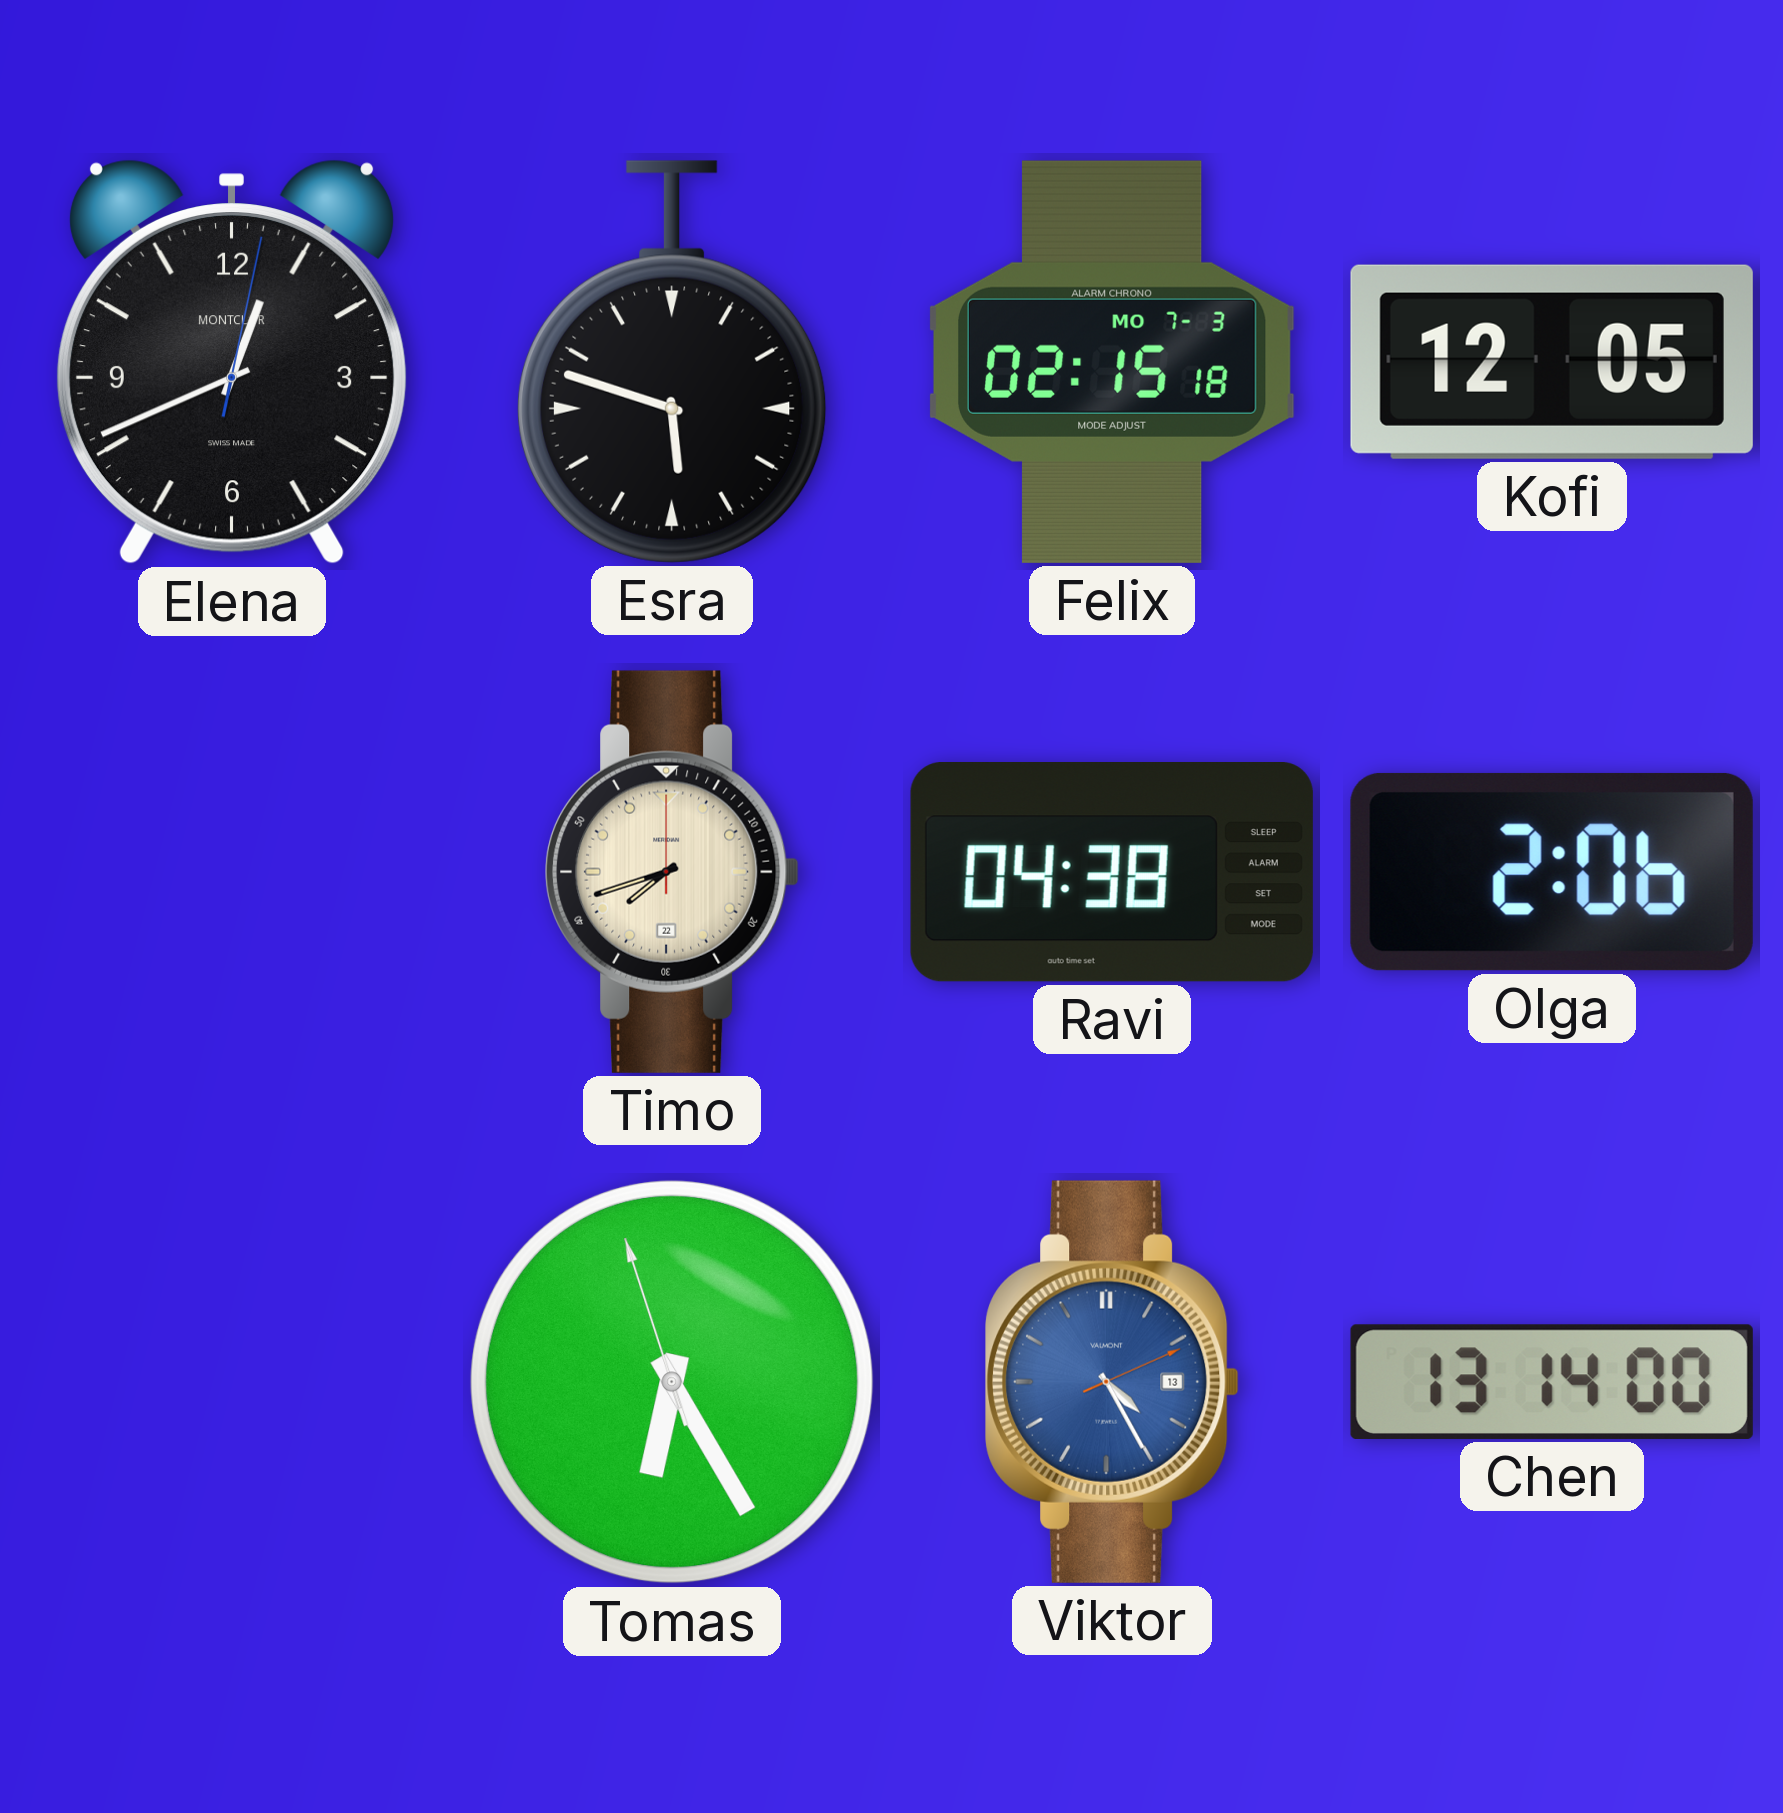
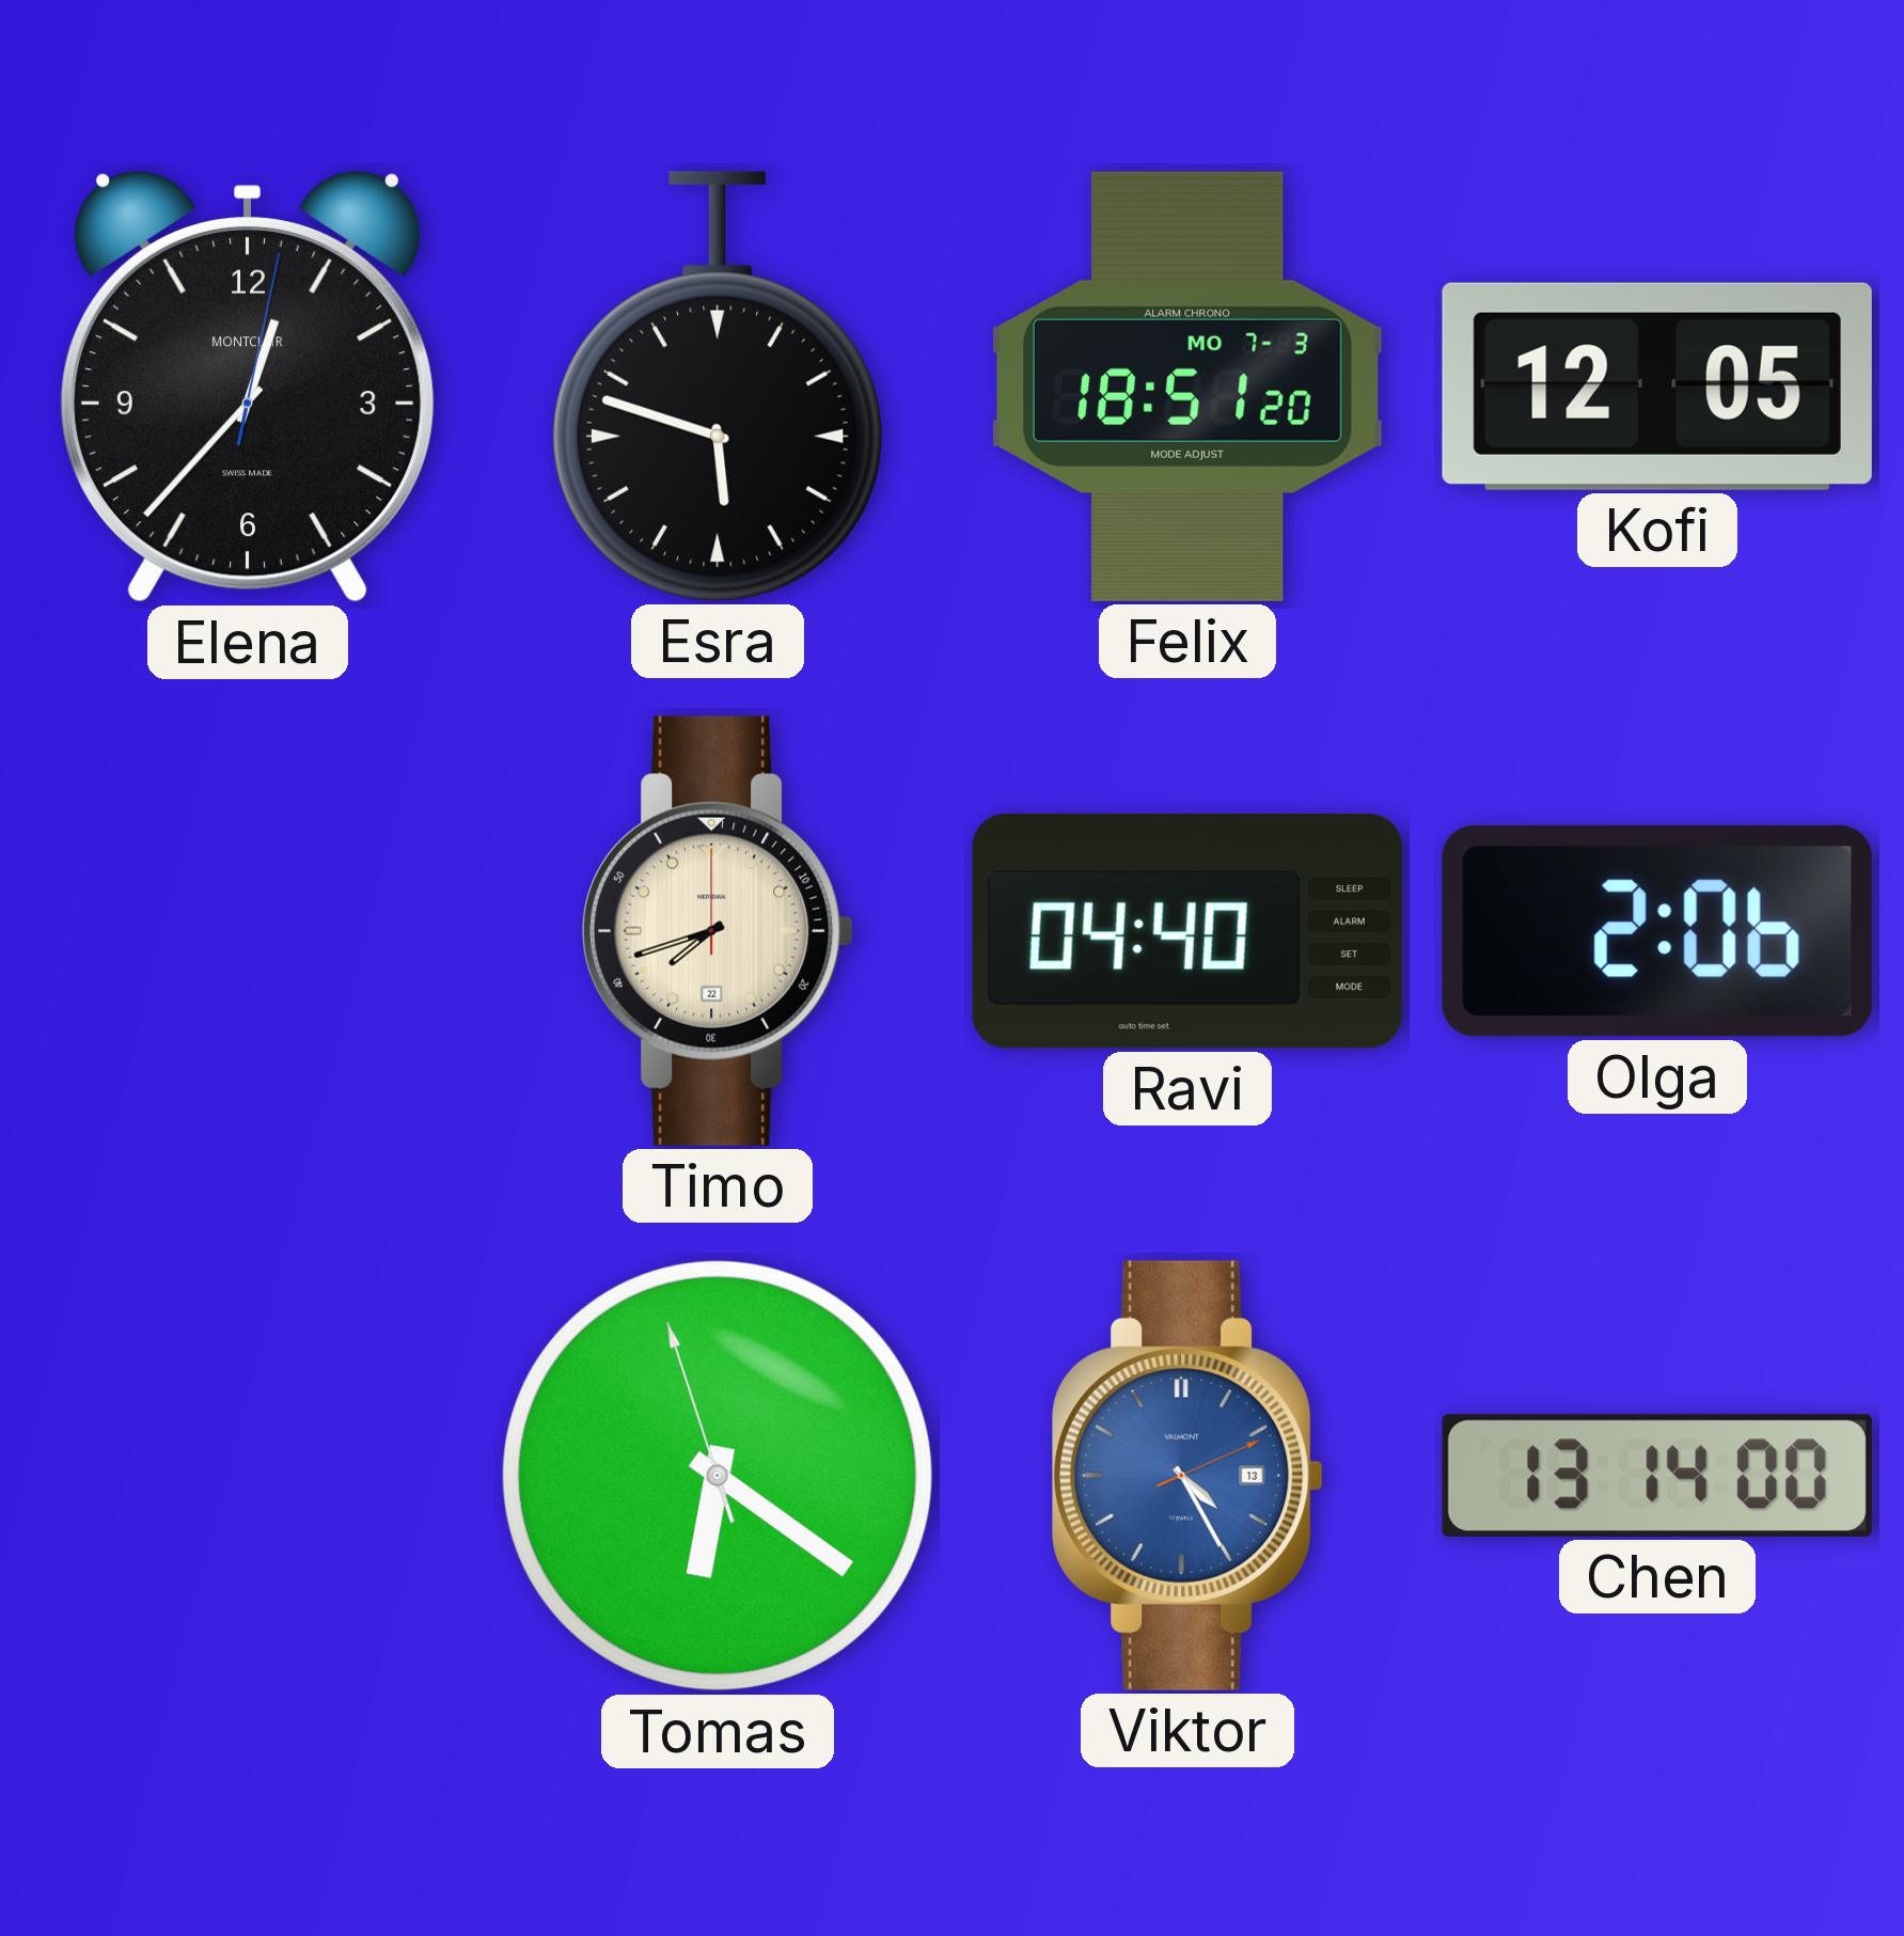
Elena: 12:41 -> 12:37 (248, 387)
Felix: 02:15 -> 18:51 (1187, 387)
Ravi: 04:38 -> 04:40 (1187, 932)
Tomas: 6:24 -> 6:20 (718, 1476)
